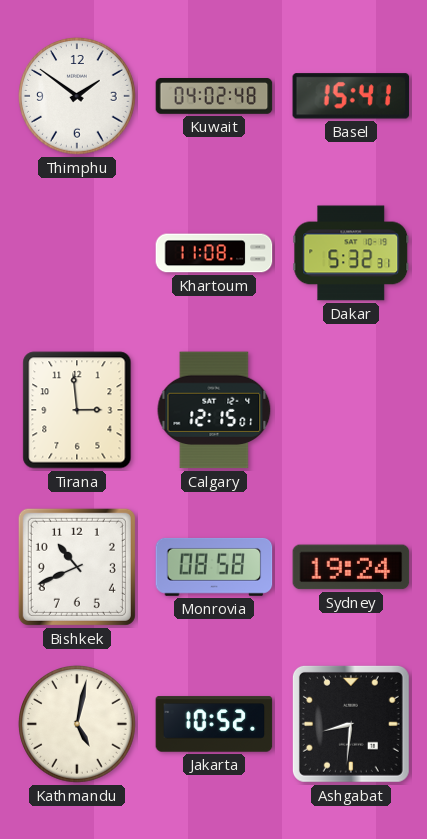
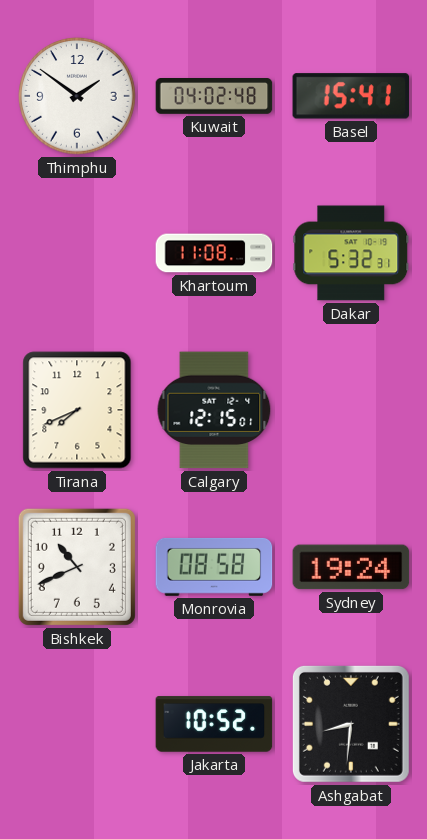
Tirana: 2:59 -> 7:41 (77, 410)
Kathmandu: 5:02 -> none (78, 725)
